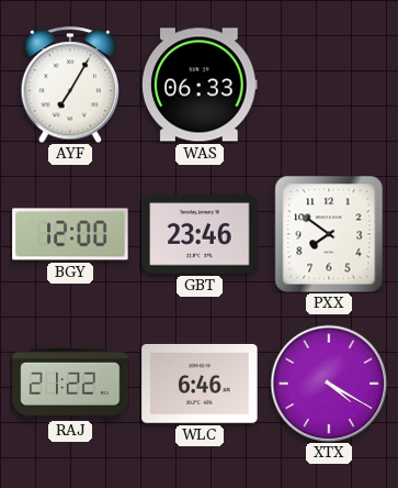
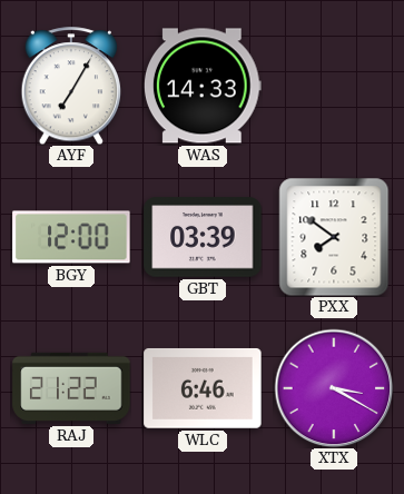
WAS: 06:33 -> 14:33 (203, 86)
GBT: 23:46 -> 03:39 (203, 237)
XTX: 4:20 -> 3:20 (334, 388)
